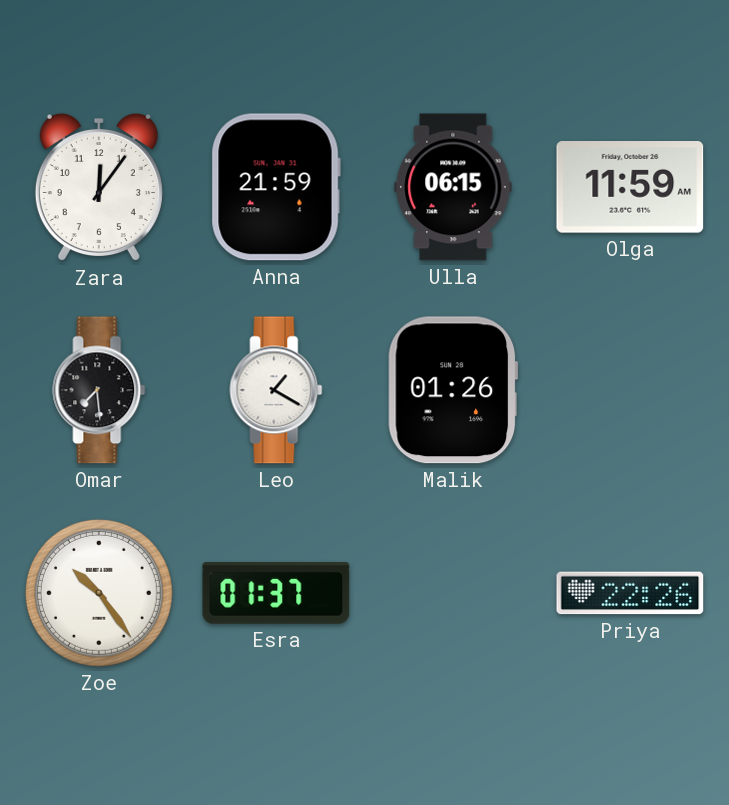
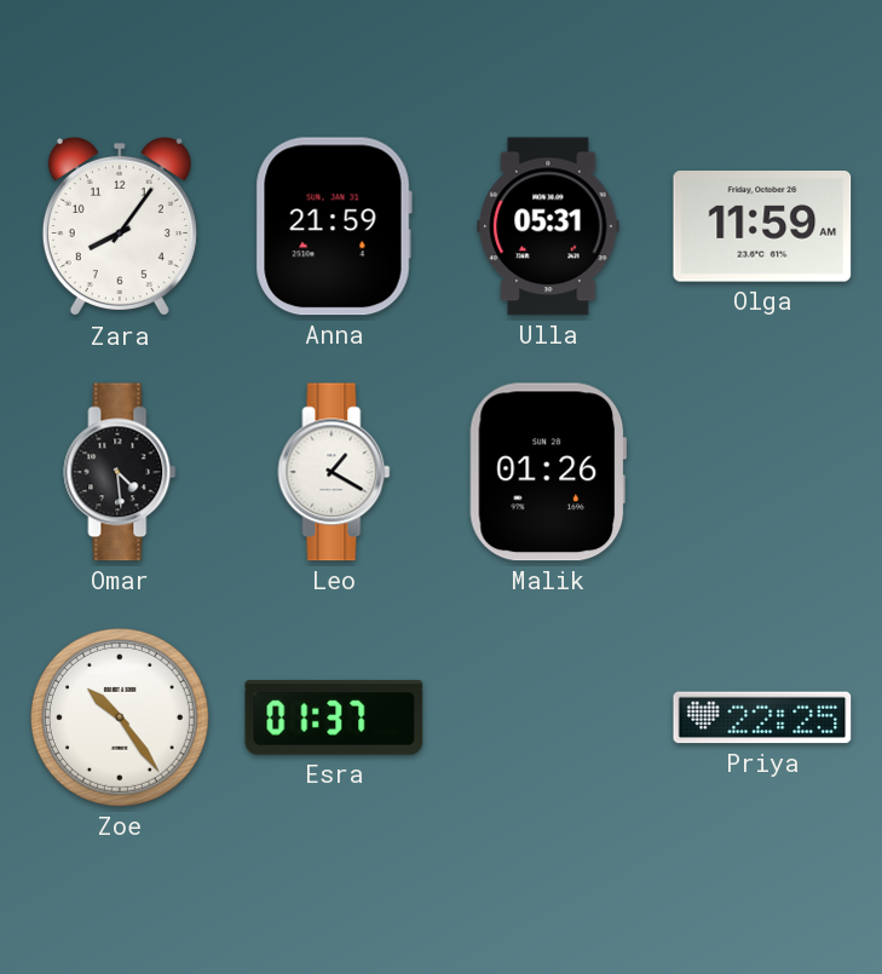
Zara: 12:06 -> 8:06 (120, 226)
Ulla: 06:15 -> 05:31 (548, 226)
Omar: 7:29 -> 4:29 (120, 472)
Priya: 22:26 -> 22:25 (762, 717)
